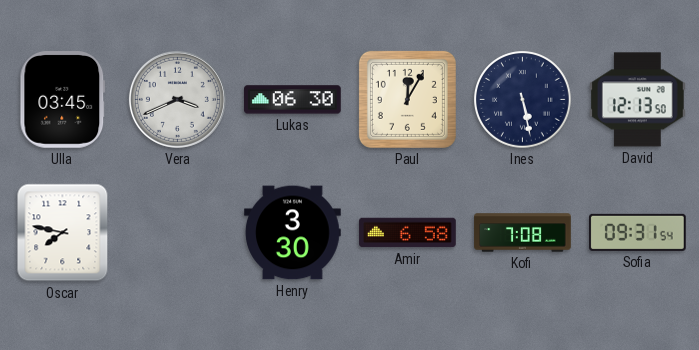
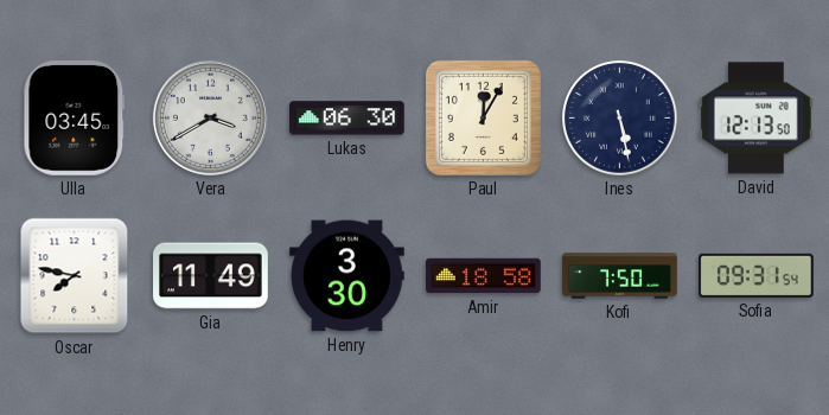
Vera: 3:41 -> 3:40 (210, 117)
Gia: none -> 11:49 (211, 276)
Amir: 6:58 -> 18:58 (484, 276)
Kofi: 7:08 -> 7:50 (620, 276)
